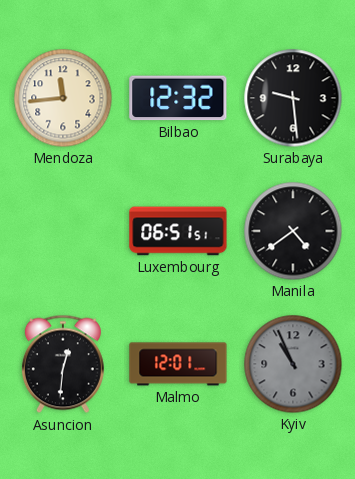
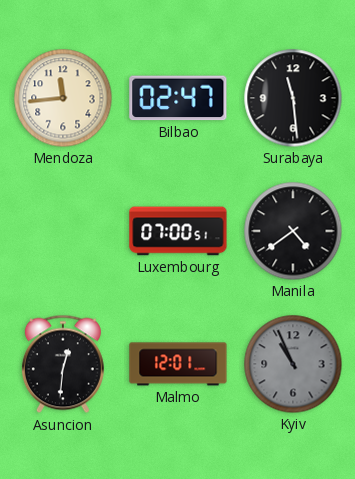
Bilbao: 12:32 -> 02:47 (178, 98)
Surabaya: 9:29 -> 11:29 (293, 98)
Luxembourg: 06:51 -> 07:00 (178, 231)
